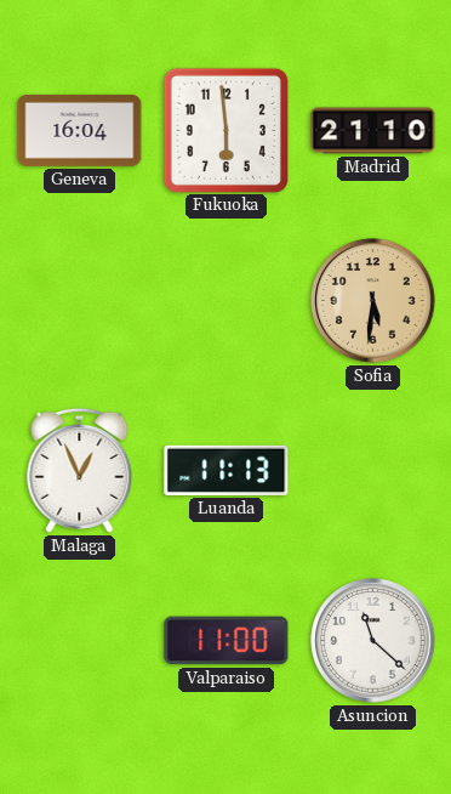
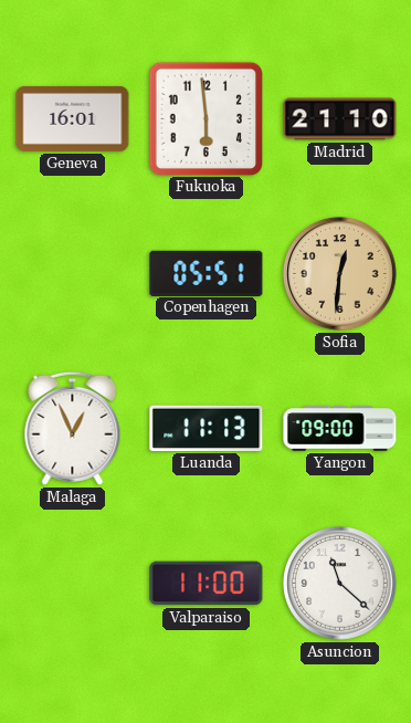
Geneva: 16:04 -> 16:01 (73, 118)
Copenhagen: none -> 05:51 (207, 273)
Sofia: 5:31 -> 12:31 (340, 274)
Yangon: none -> 09:00 (340, 429)
